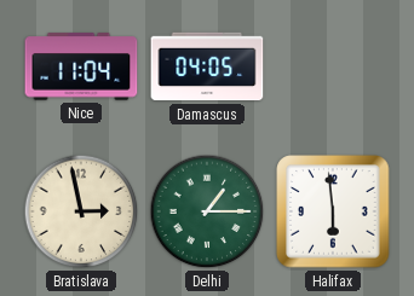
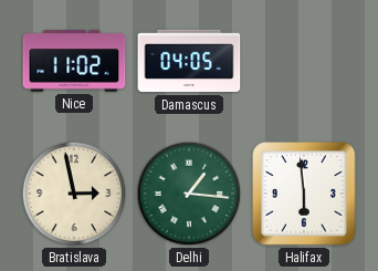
Nice: 11:04 -> 11:02 (74, 61)
Delhi: 1:15 -> 1:16 (189, 194)
